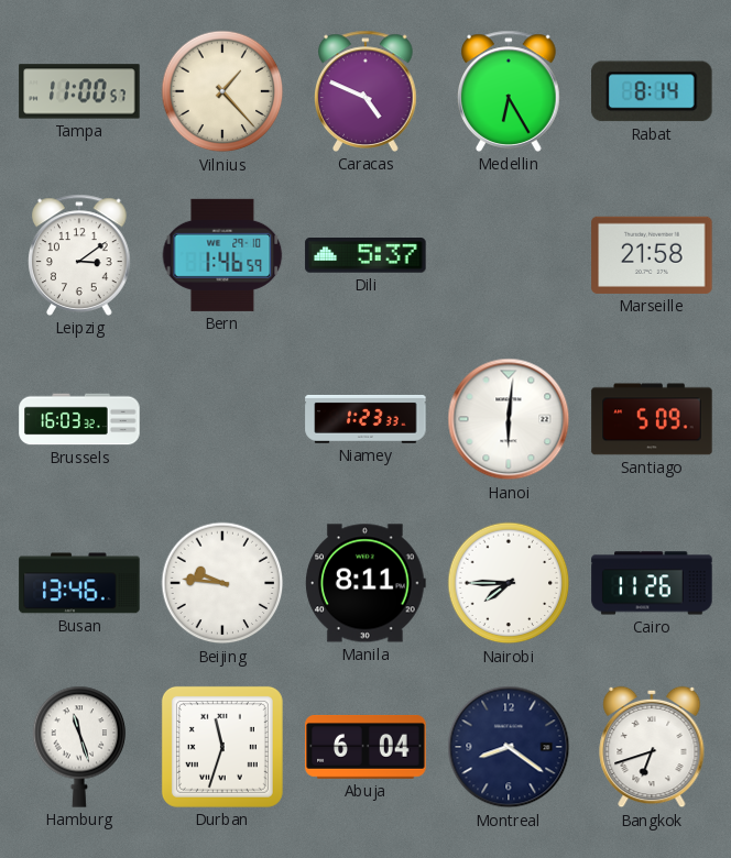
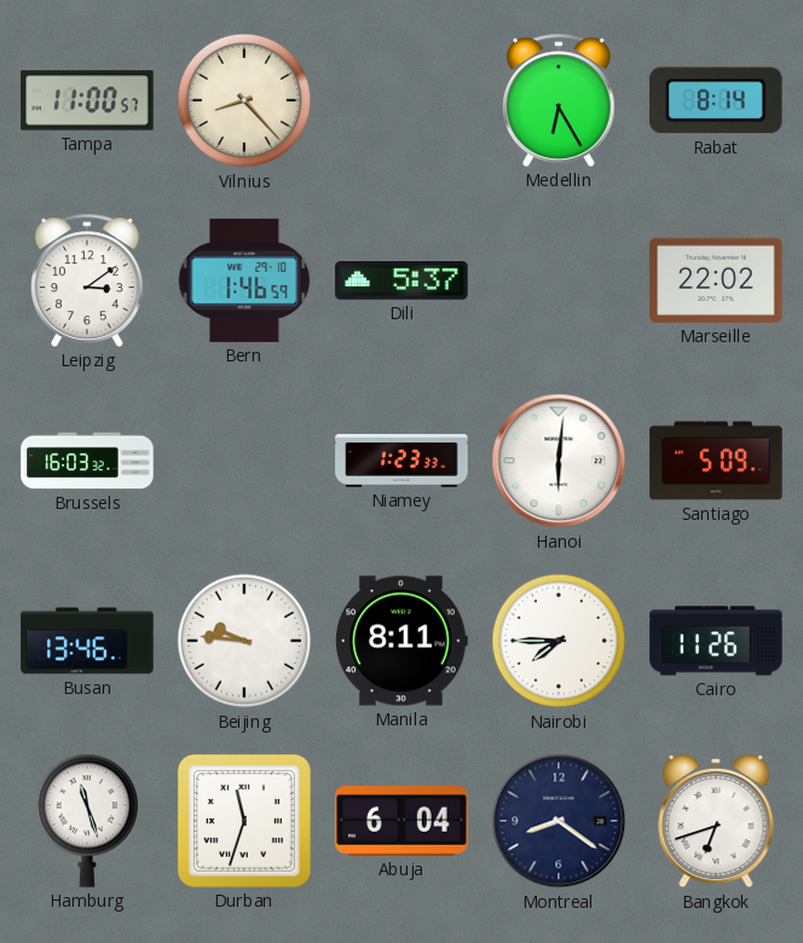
Vilnius: 1:23 -> 8:23 (244, 100)
Caracas: 4:49 -> none (367, 91)
Marseille: 21:58 -> 22:02 (716, 280)
